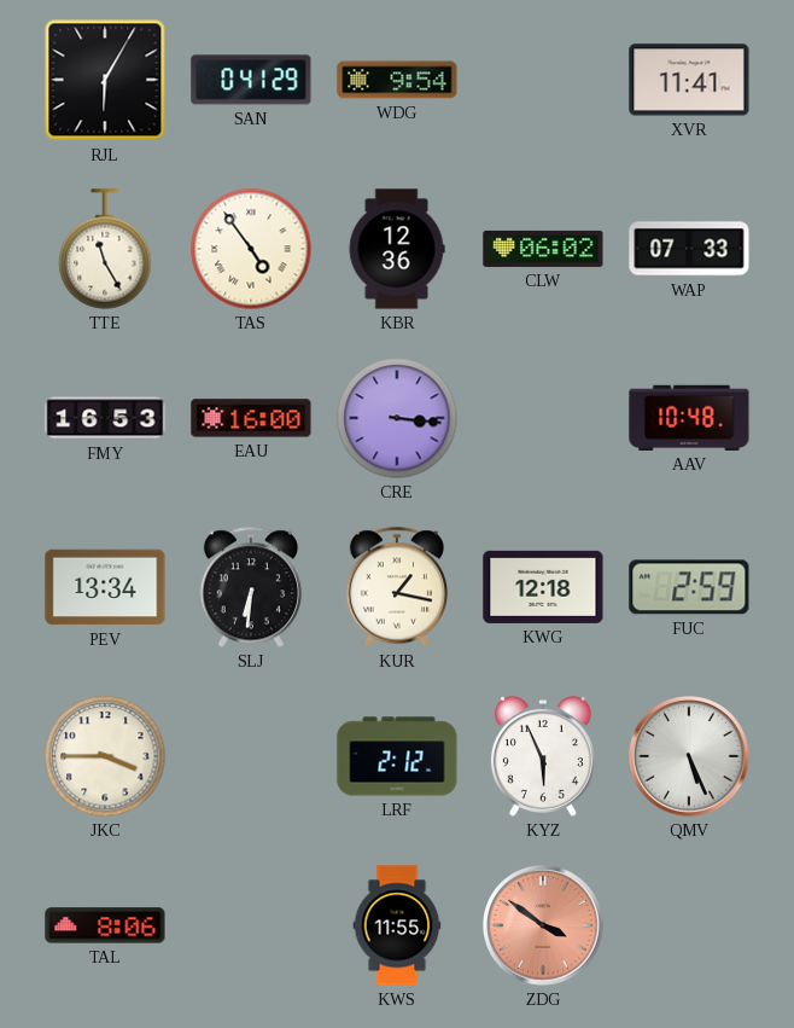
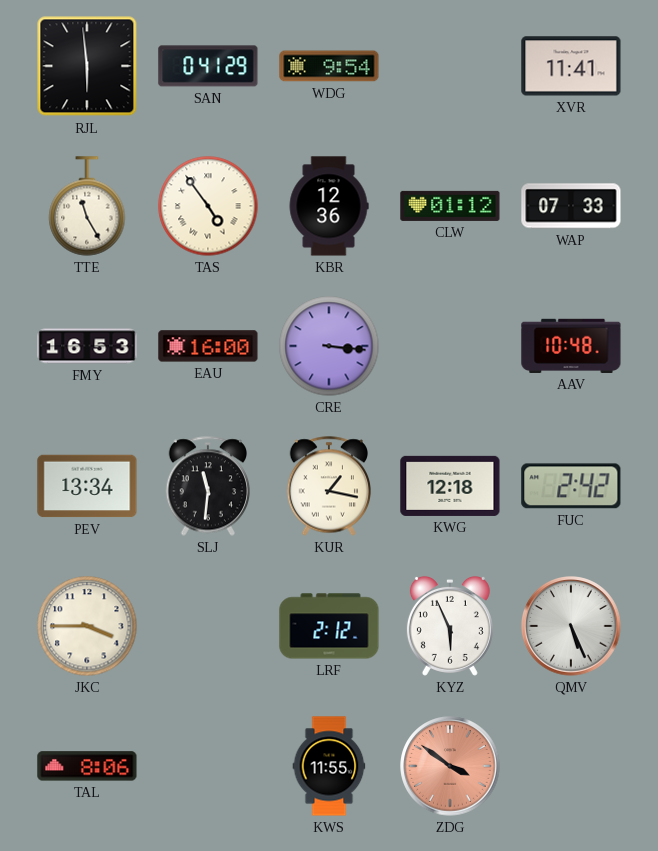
RJL: 6:05 -> 5:59 (87, 66)
CLW: 06:02 -> 01:12 (450, 206)
SLJ: 6:31 -> 11:31 (207, 486)
FUC: 2:59 -> 2:42 (571, 486)
